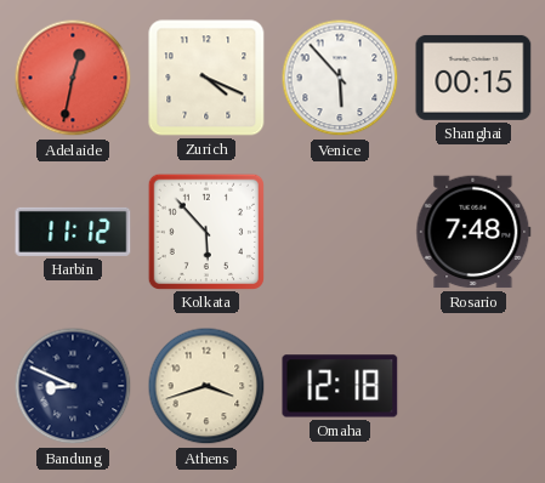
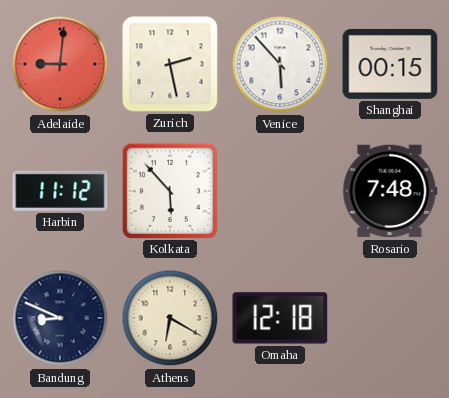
Adelaide: 12:32 -> 9:01 (60, 64)
Zurich: 4:19 -> 2:28 (170, 64)
Athens: 3:42 -> 6:20 (170, 318)
